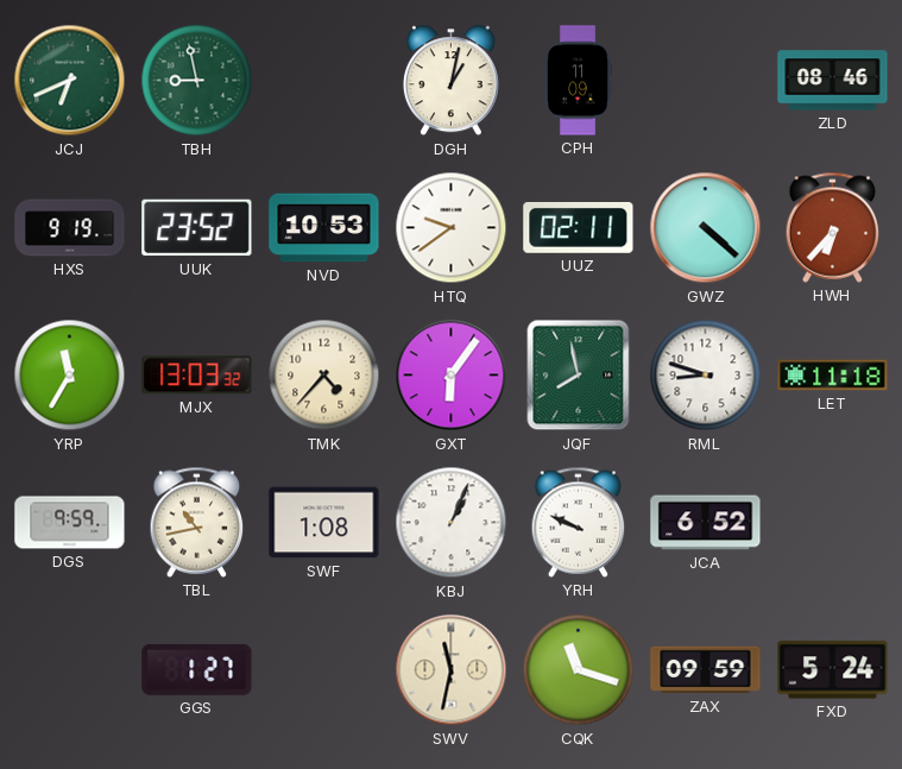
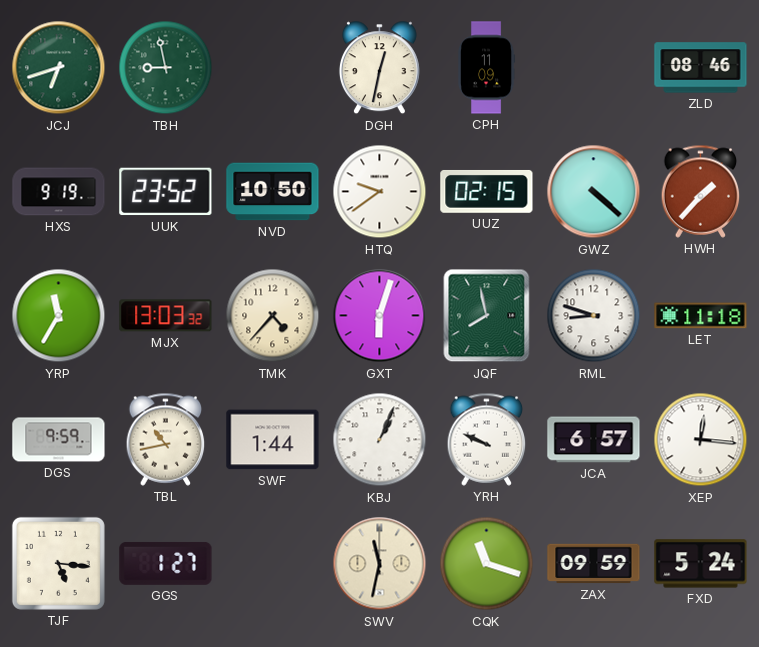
JCJ: 6:41 -> 6:42 (59, 68)
DGH: 1:02 -> 12:32 (379, 68)
NVD: 10:53 -> 10:50 (273, 192)
UUZ: 02:11 -> 02:15 (487, 191)
HWH: 6:37 -> 1:37 (701, 191)
GXT: 6:06 -> 6:03 (380, 316)
SWF: 1:08 -> 1:44 (273, 440)
JCA: 6:52 -> 6:57 (594, 440)
XEP: none -> 12:16 (701, 440)
TJF: none -> 5:16 (58, 563)
